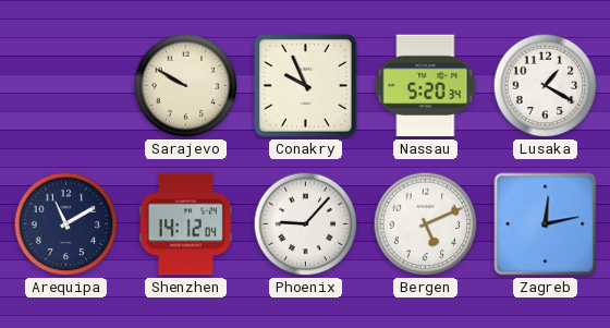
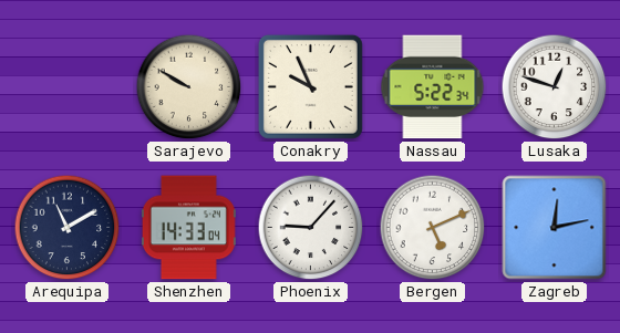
Nassau: 5:20 -> 5:22 (433, 87)
Lusaka: 1:20 -> 12:48 (555, 87)
Shenzhen: 14:12 -> 14:33 (188, 228)
